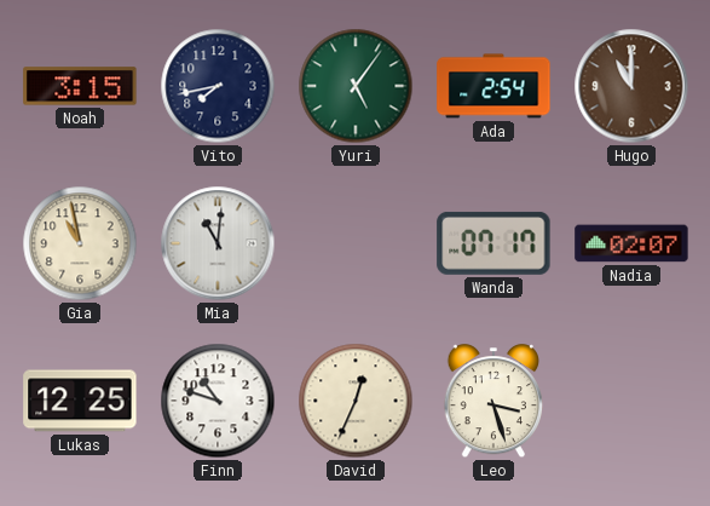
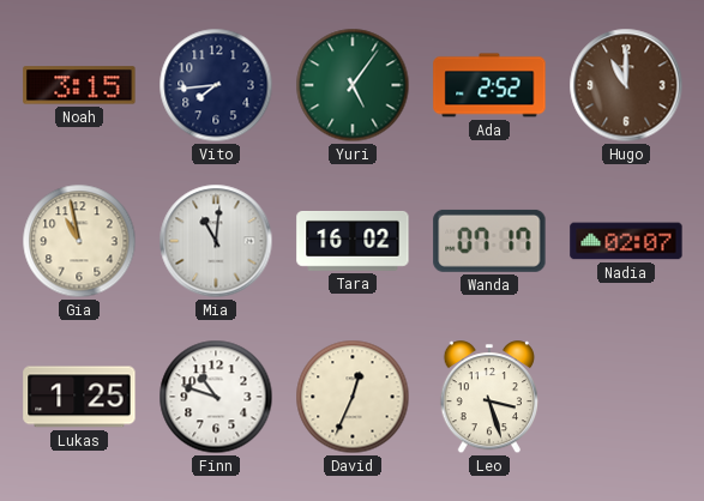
Vito: 7:43 -> 7:44 (216, 85)
Ada: 2:54 -> 2:52 (489, 85)
Tara: none -> 16:02 (353, 241)
Lukas: 12:25 -> 1:25 (79, 397)
